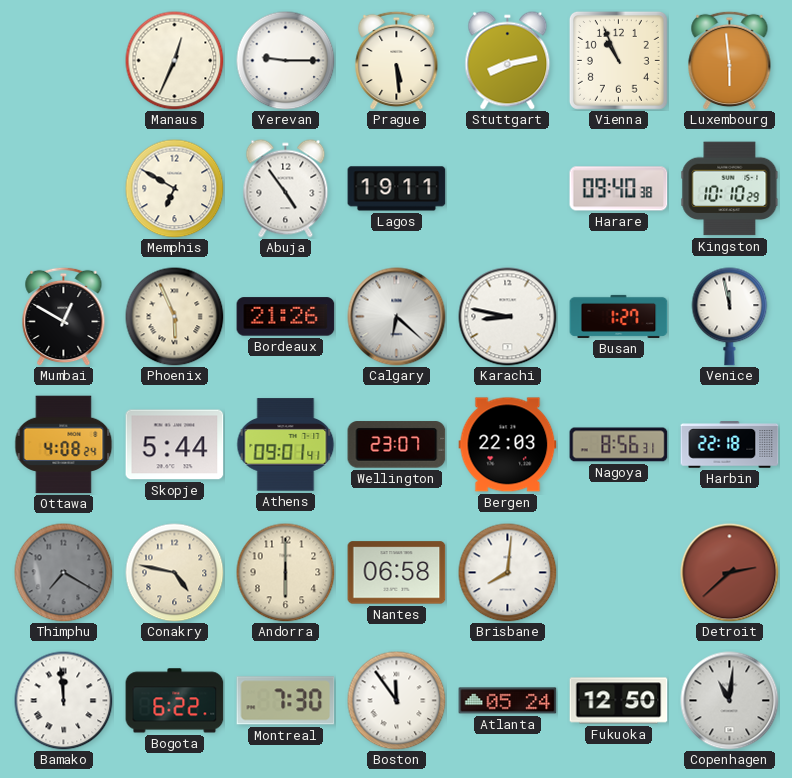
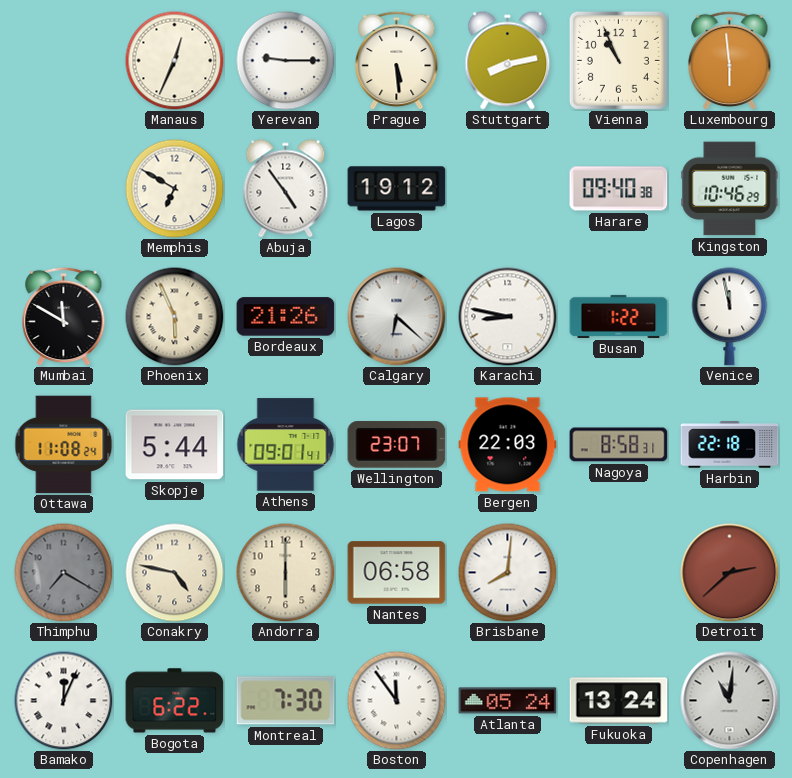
Lagos: 19:11 -> 19:12 (397, 189)
Kingston: 10:10 -> 10:46 (730, 189)
Mumbai: 12:50 -> 11:50 (64, 316)
Busan: 1:27 -> 1:22 (619, 316)
Ottawa: 4:08 -> 11:08 (64, 445)
Nagoya: 8:56 -> 8:58 (619, 445)
Bamako: 11:59 -> 12:04 (64, 701)
Fukuoka: 12:50 -> 13:24 (619, 701)
